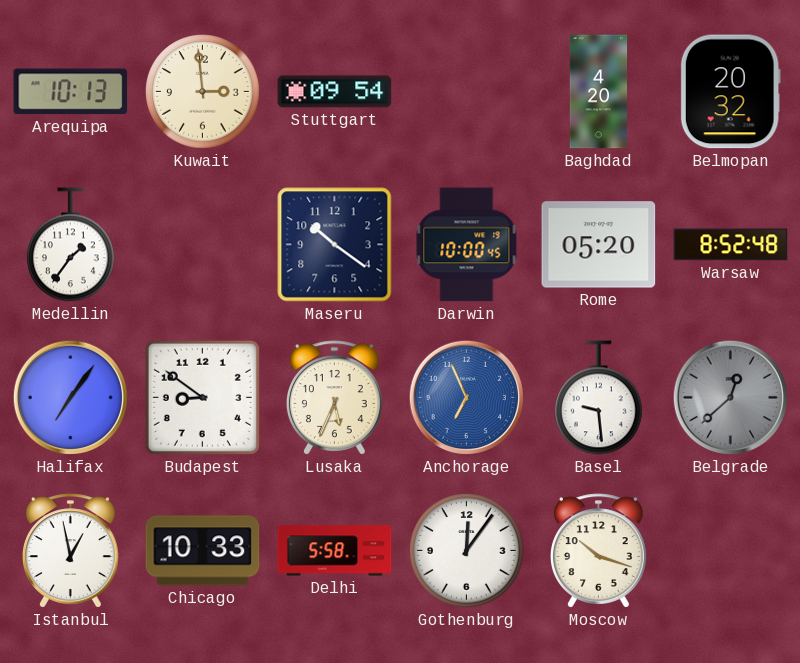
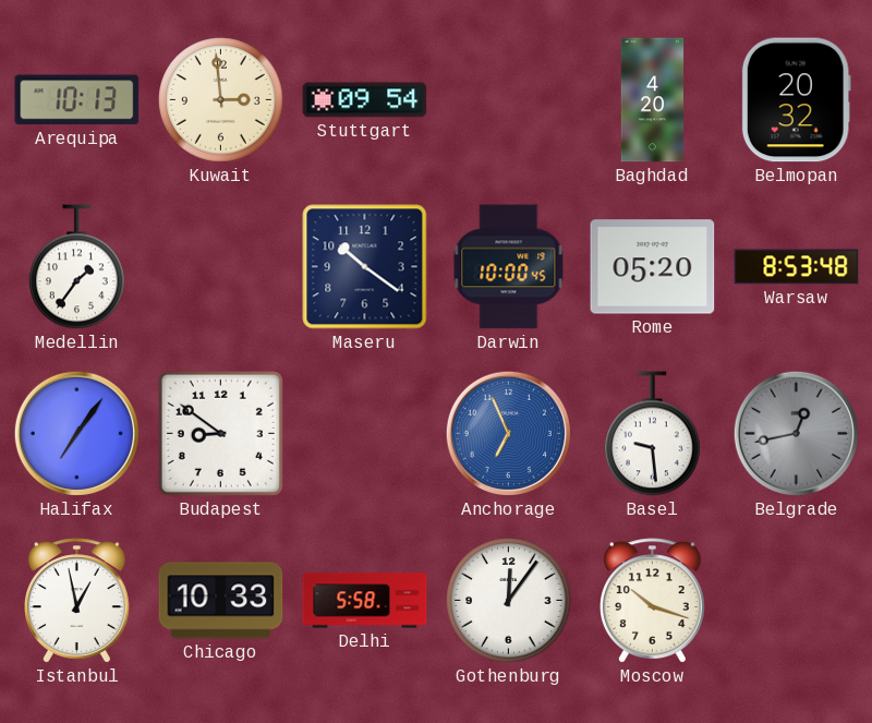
Warsaw: 8:52 -> 8:53 (797, 267)
Lusaka: 5:34 -> none (334, 398)
Belgrade: 12:38 -> 12:43 (796, 433)
